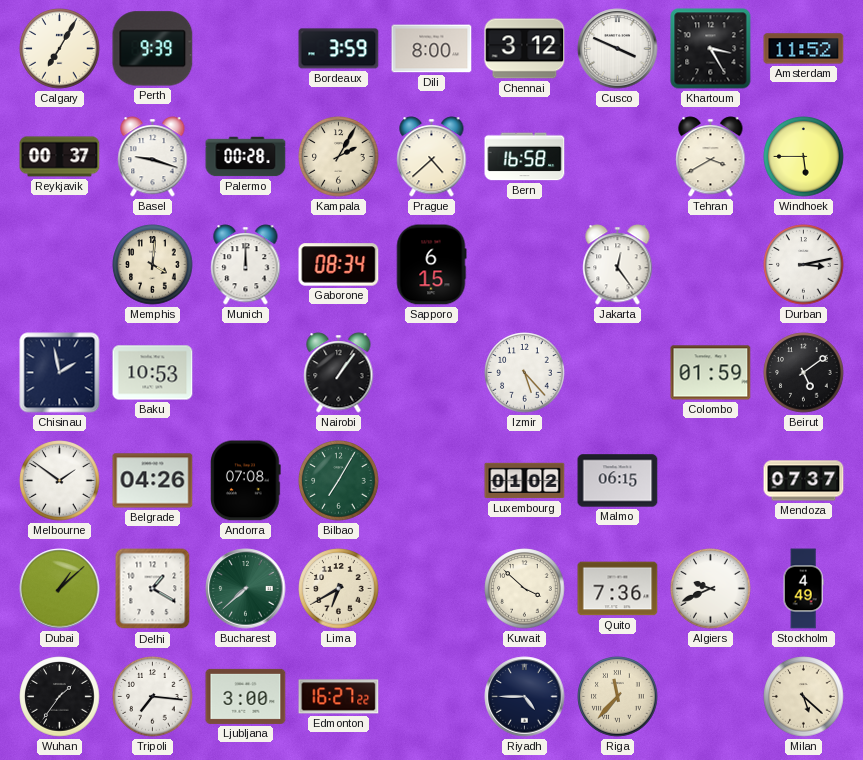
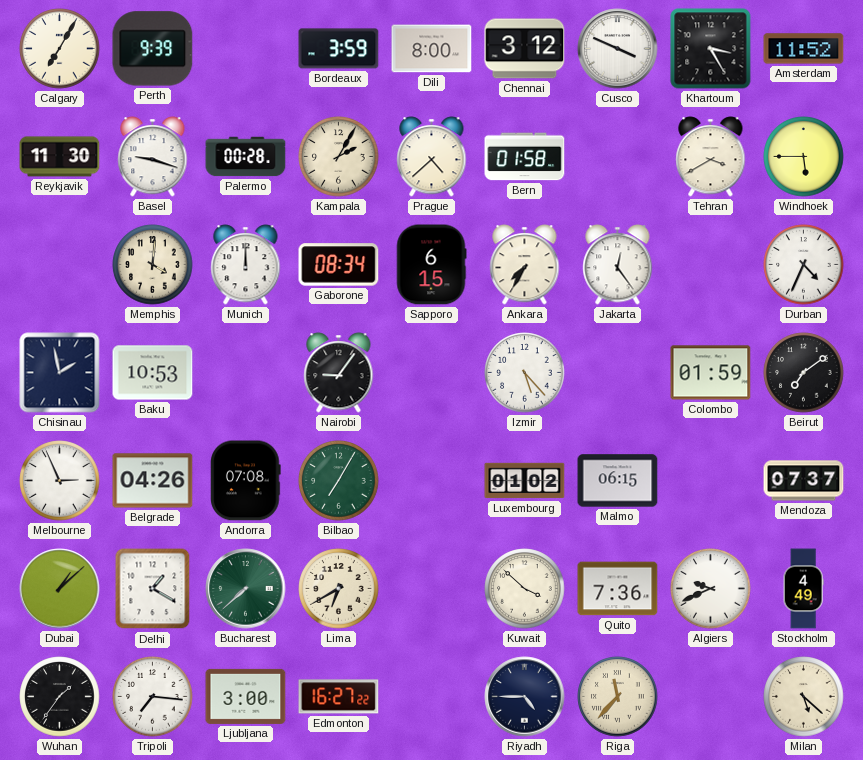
Reykjavik: 00:37 -> 11:30 (60, 157)
Bern: 16:58 -> 01:58 (525, 157)
Ankara: none -> 7:35 (525, 265)
Durban: 3:13 -> 4:34 (804, 265)
Nairobi: 1:06 -> 9:06 (339, 373)
Beirut: 5:09 -> 7:09 (804, 373)
Melbourne: 1:51 -> 2:56 (60, 481)
